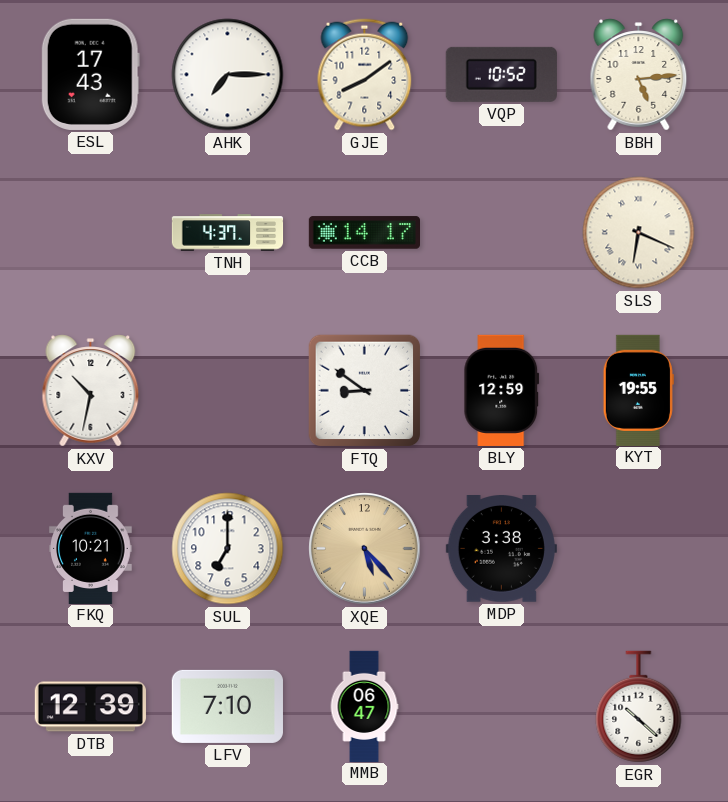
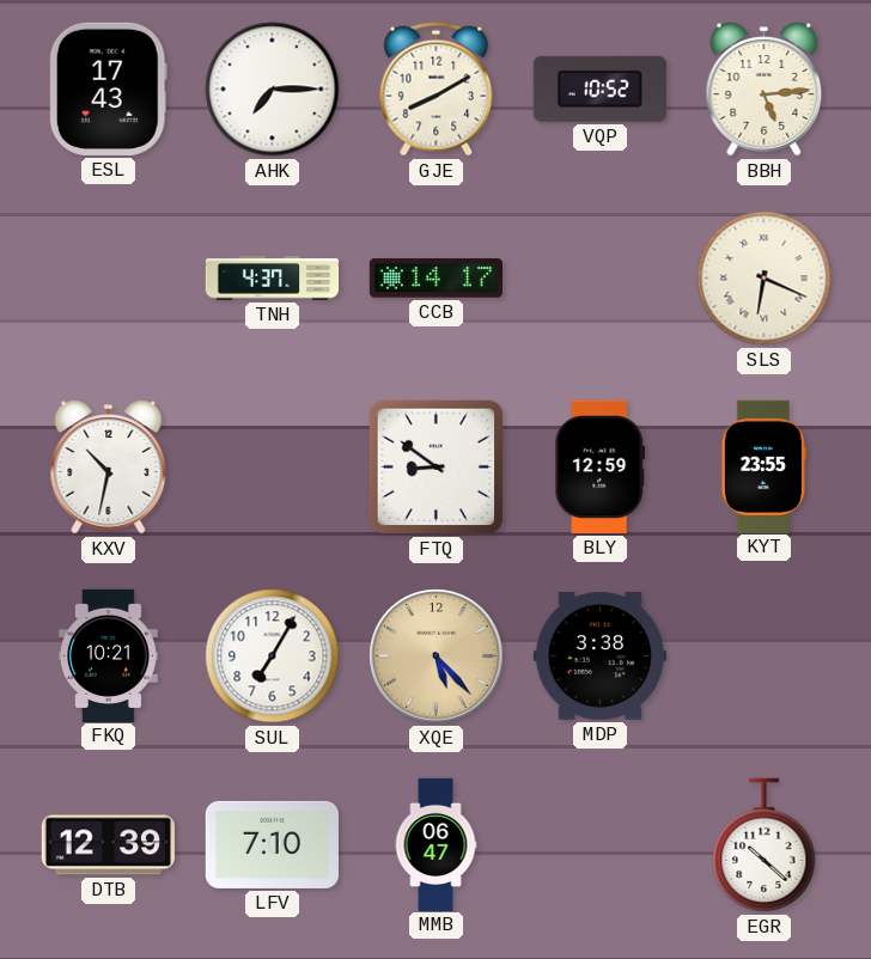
GJE: 8:09 -> 8:10 (437, 90)
KYT: 19:55 -> 23:55 (763, 466)
SUL: 7:00 -> 7:05 (273, 656)
